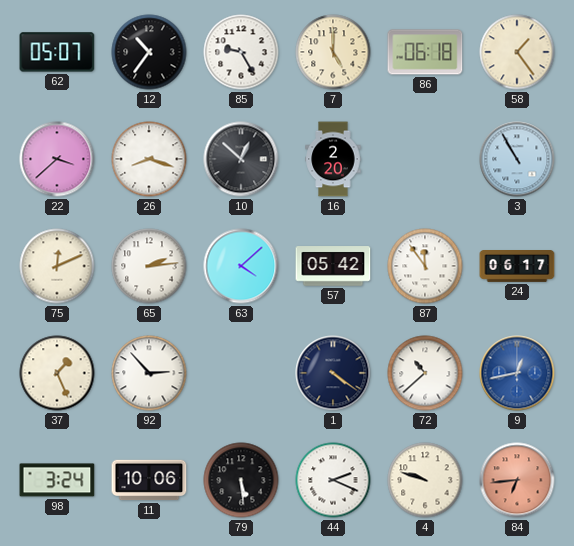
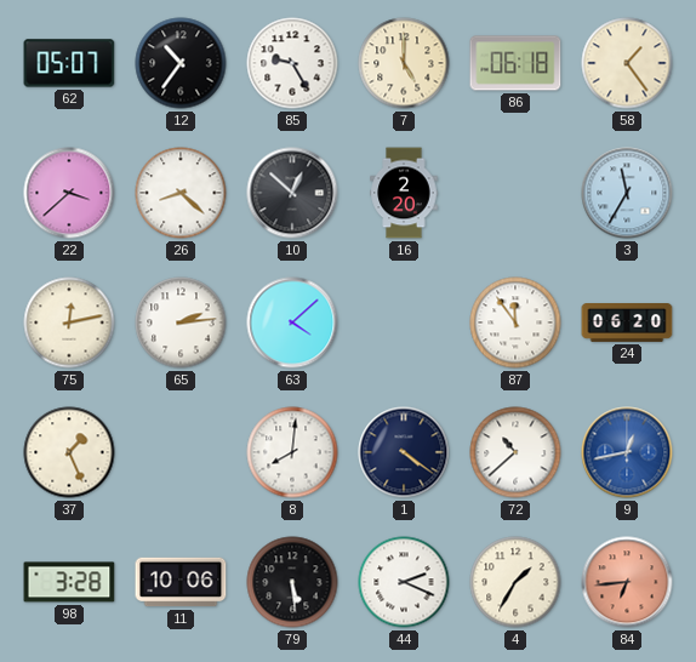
26: 8:18 -> 8:22 (181, 193)
3: 10:55 -> 11:35 (627, 193)
75: 12:11 -> 12:13 (69, 323)
57: 05:42 -> none (333, 266)
24: 06:17 -> 06:20 (627, 324)
92: 2:53 -> none (149, 373)
8: none -> 8:01 (292, 452)
98: 3:24 -> 3:28 (69, 582)
4: 9:48 -> 1:35 (515, 582)
